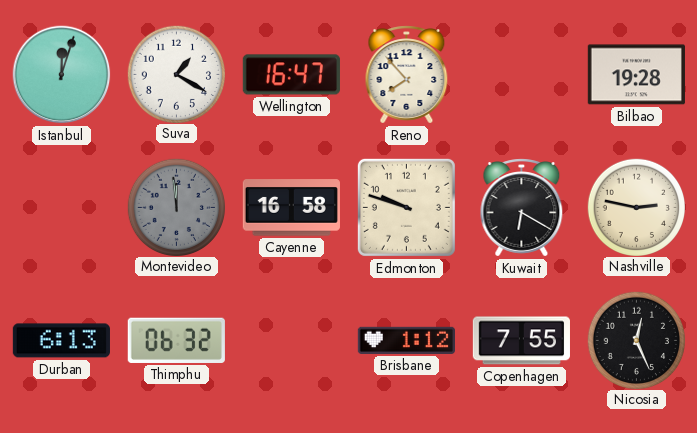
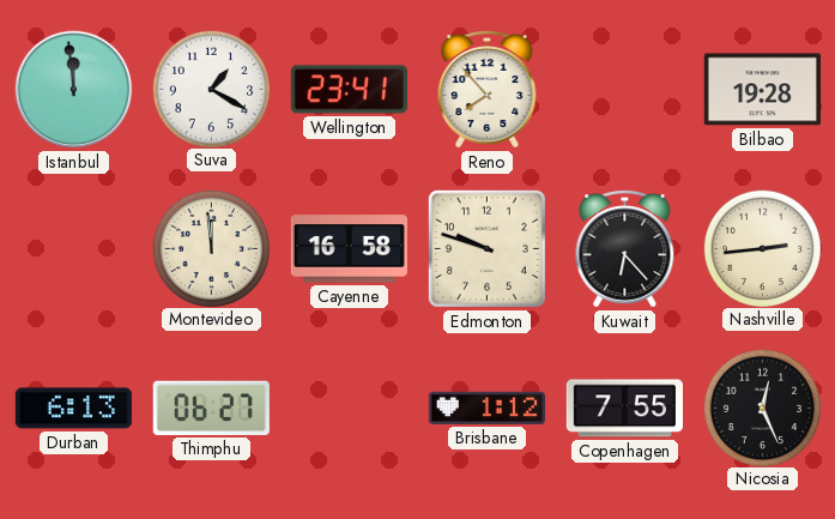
Istanbul: 12:03 -> 11:59 (74, 90)
Wellington: 16:47 -> 23:41 (349, 90)
Montevideo dial: grey -> cream (211, 248)
Kuwait: 6:20 -> 6:23 (625, 249)
Nashville: 2:47 -> 2:44 (762, 248)
Thimphu: 06:32 -> 06:27 (211, 408)
